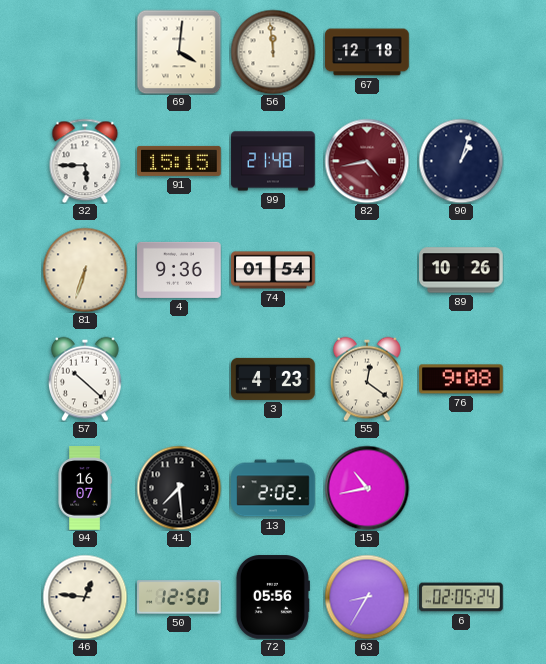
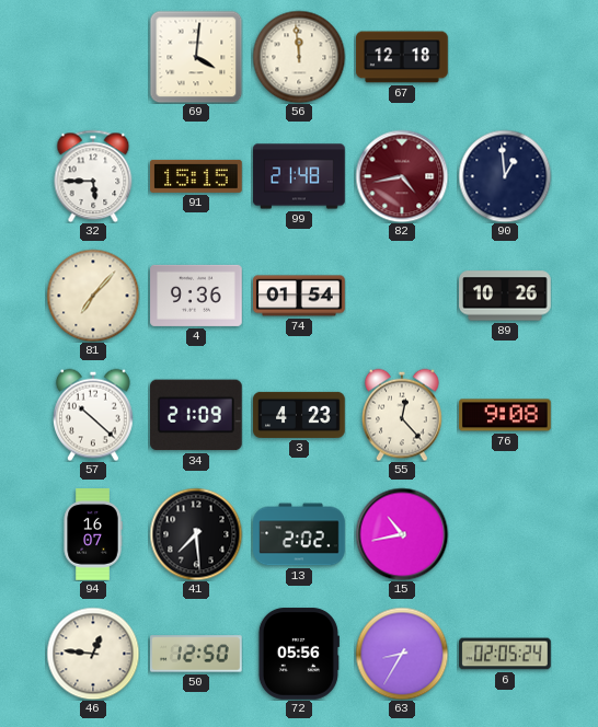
90: 1:03 -> 12:59 (505, 176)
81: 6:33 -> 7:07 (93, 296)
34: none -> 21:09 (197, 415)
55: 12:21 -> 12:23 (403, 415)
